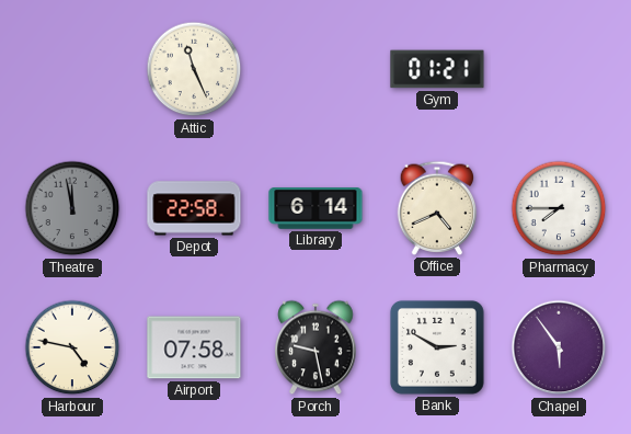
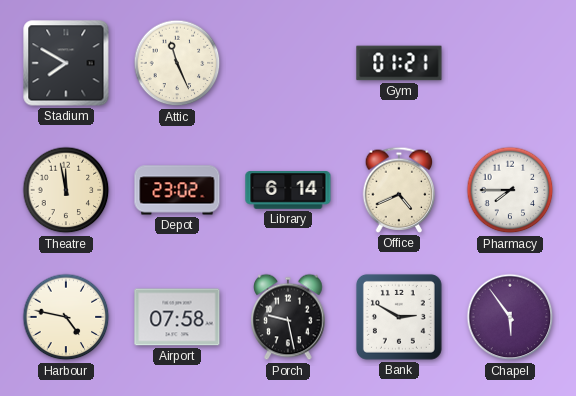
Stadium: none -> 7:50 (66, 63)
Theatre dial: grey -> cream (66, 190)
Depot: 22:58 -> 23:02 (177, 190)
